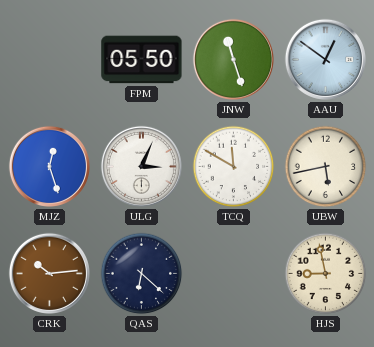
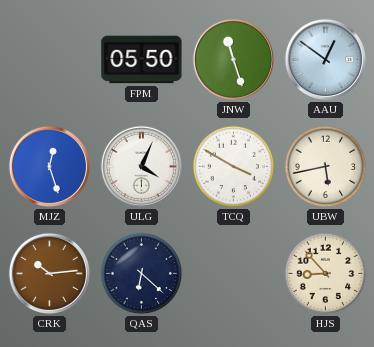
ULG: 3:04 -> 4:04 (141, 166)
TCQ: 11:50 -> 3:50 (234, 167)
HJS: 8:58 -> 8:53 (326, 274)
